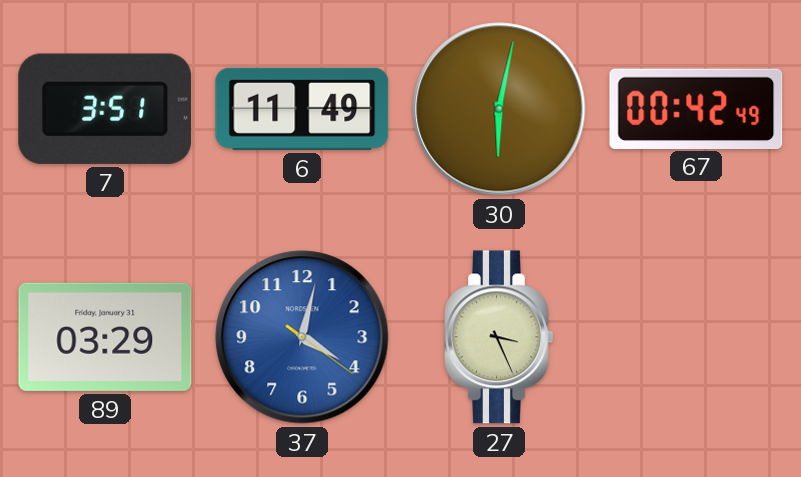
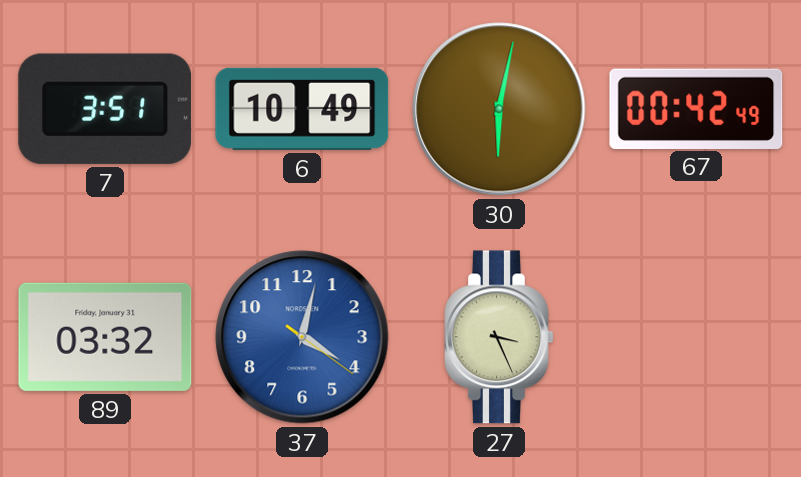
6: 11:49 -> 10:49 (302, 109)
89: 03:29 -> 03:32 (105, 337)
